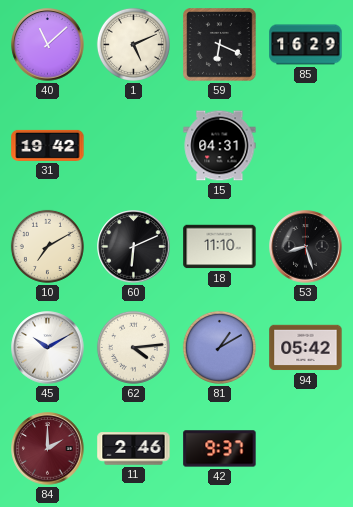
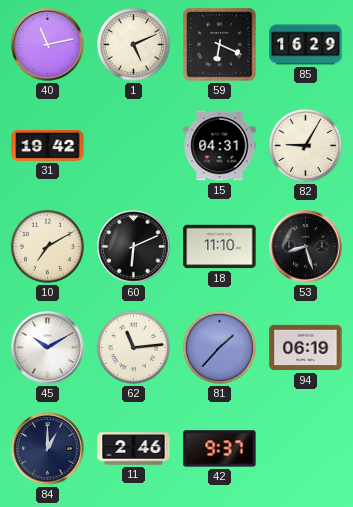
40: 11:08 -> 11:13 (48, 45)
82: none -> 9:05 (305, 145)
62: 4:14 -> 11:14 (133, 347)
81: 1:10 -> 1:37 (219, 347)
94: 05:42 -> 06:19 (306, 348)
84: 2:00 -> 1:00 (48, 449)
84 dial: burgundy -> navy (48, 449)
